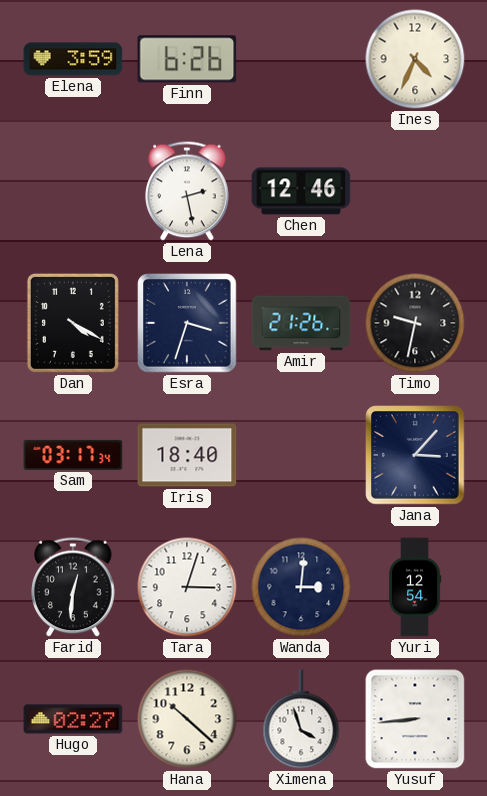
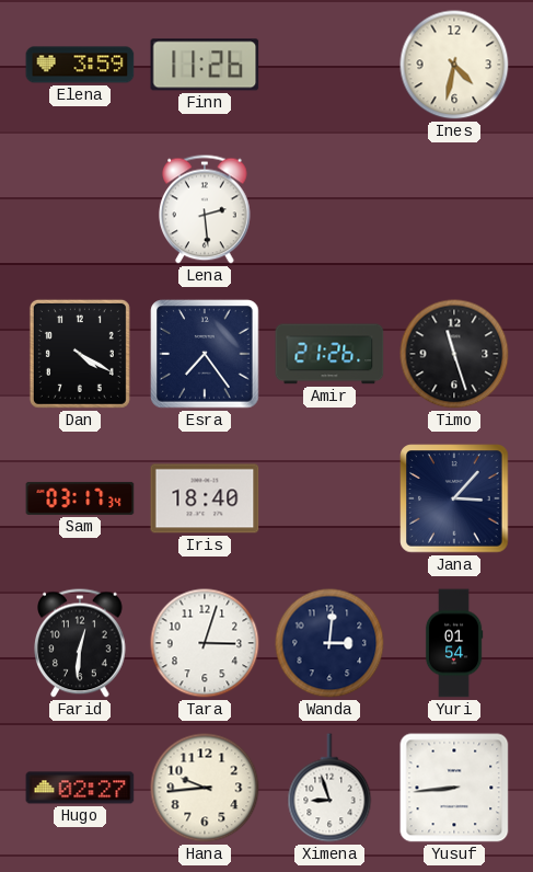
Finn: 6:26 -> 11:26 (205, 65)
Ines: 4:34 -> 4:32 (454, 65)
Lena: 2:28 -> 2:29 (205, 209)
Chen: 12:46 -> none (301, 191)
Esra: 3:33 -> 7:24 (205, 354)
Timo: 9:32 -> 11:27 (454, 354)
Yuri: 12:54 -> 01:54 (454, 643)
Hana: 10:22 -> 9:44 (205, 788)
Ximena: 3:57 -> 8:57 (329, 788)
